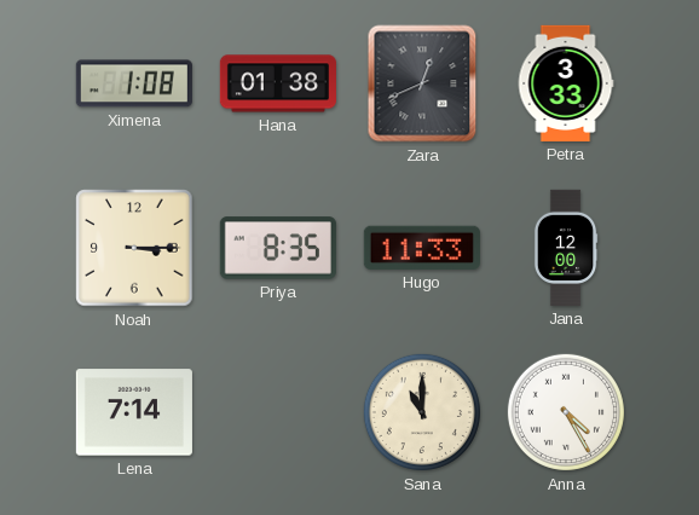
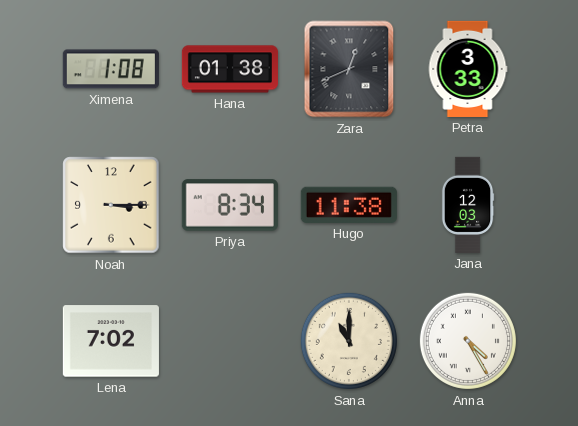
Priya: 8:35 -> 8:34 (230, 205)
Hugo: 11:33 -> 11:38 (349, 205)
Jana: 12:00 -> 12:03 (468, 205)
Lena: 7:14 -> 7:02 (111, 341)
